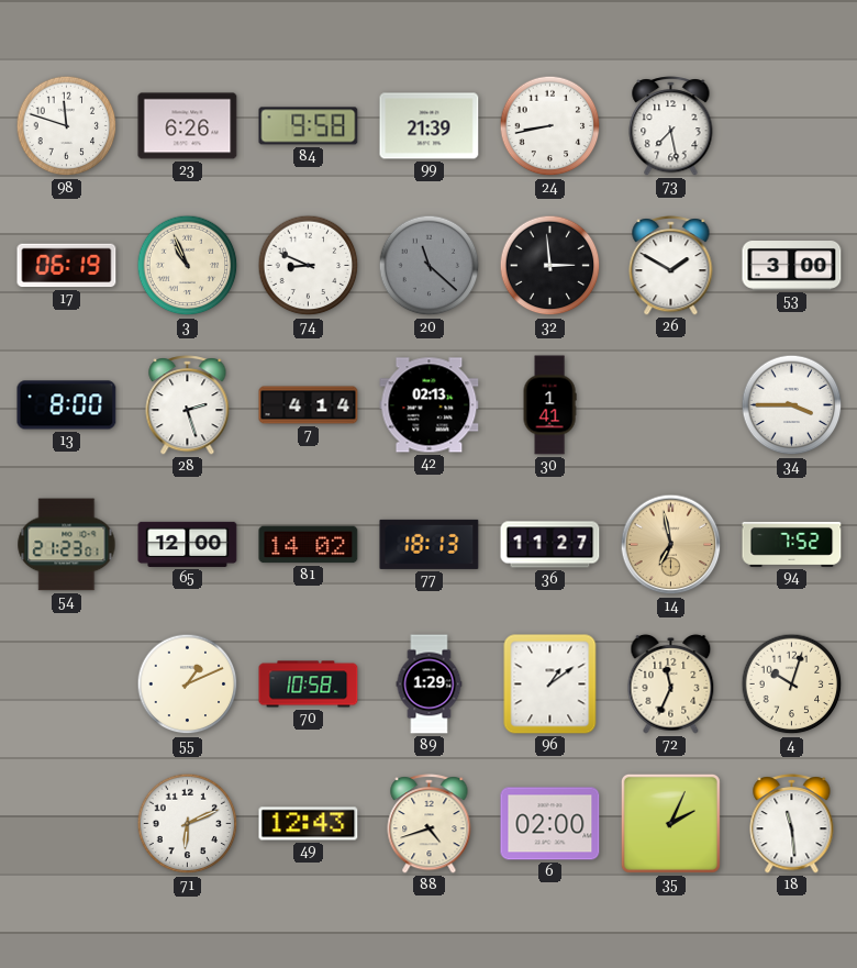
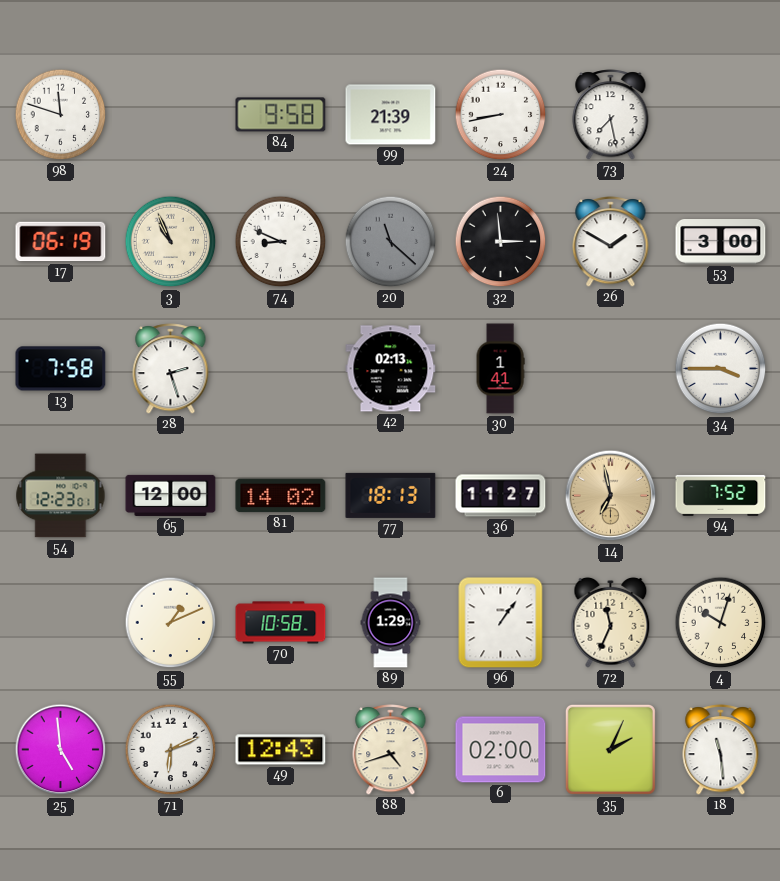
23: 6:26 -> none (188, 126)
13: 8:00 -> 7:58 (61, 369)
7: 4:14 -> none (309, 405)
54: 21:23 -> 12:23 (61, 496)
96: 1:09 -> 1:06 (501, 623)
25: none -> 4:59 (61, 750)
